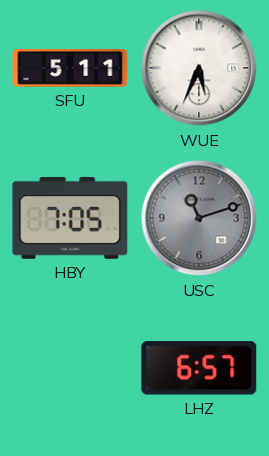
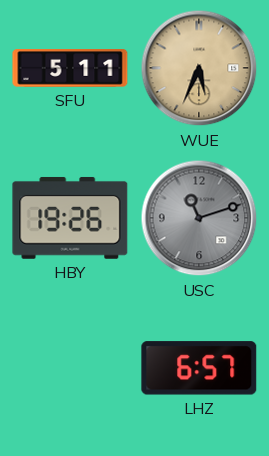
WUE dial: white -> champagne (199, 68)
HBY: 7:05 -> 19:26 (70, 218)
